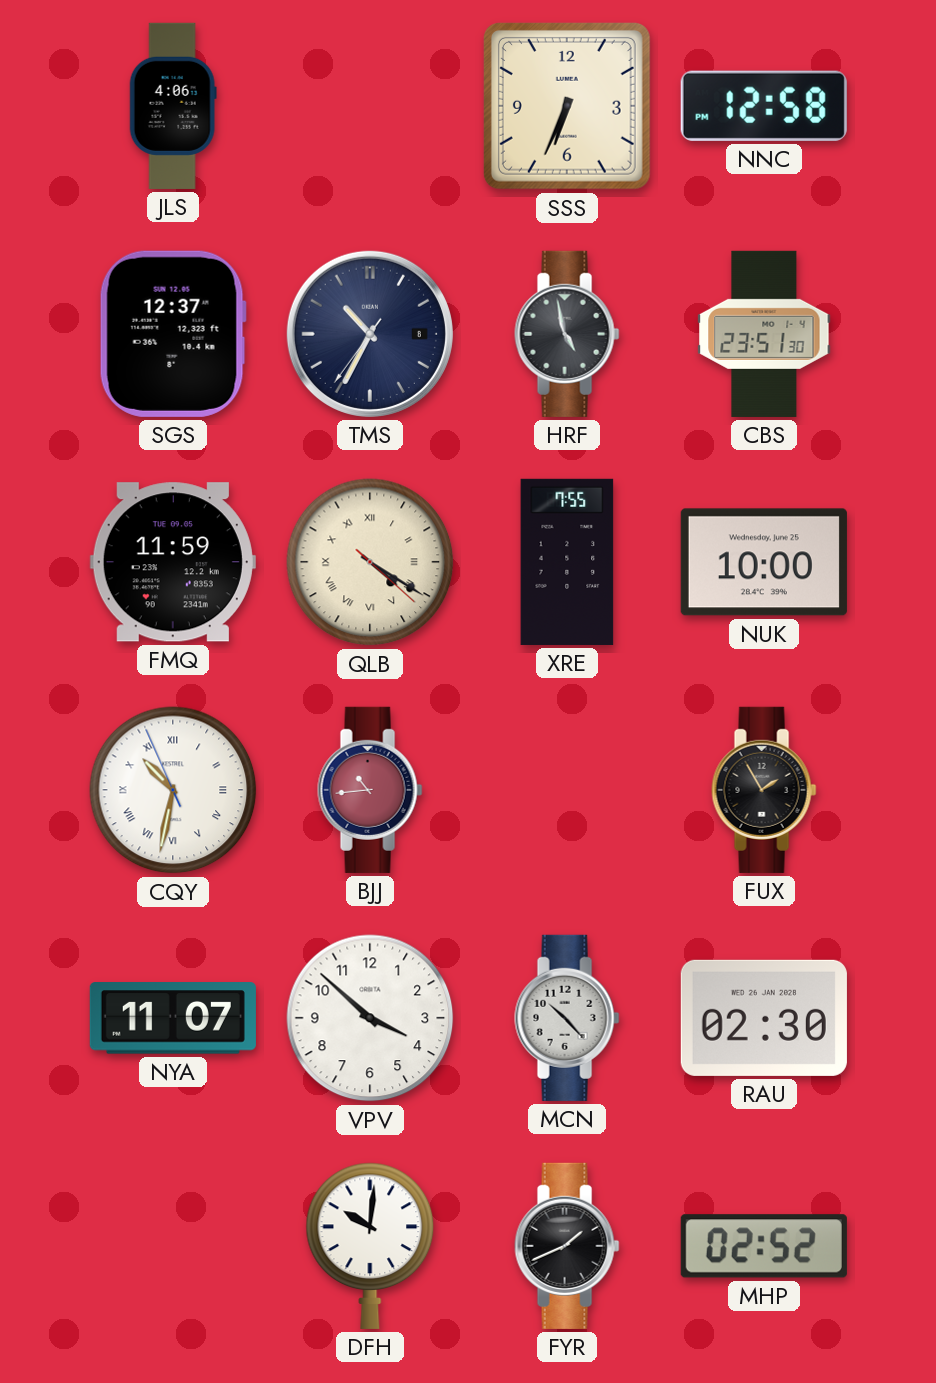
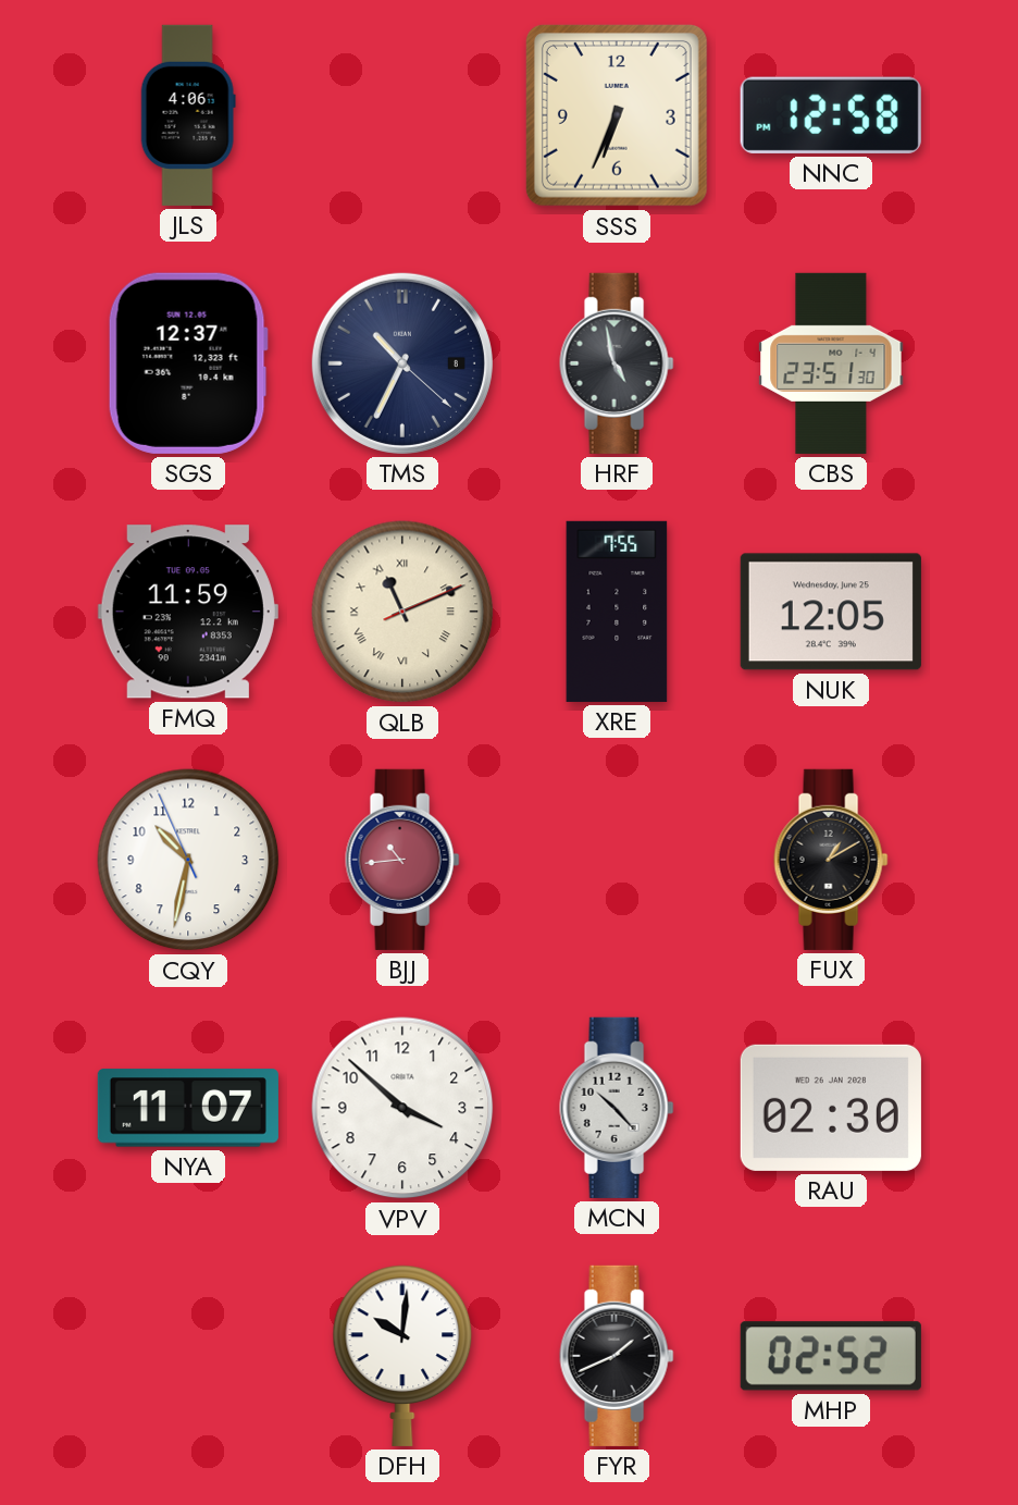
TMS: 10:34:36 -> 10:34:22 (402, 363)
QLB: 4:20 -> 11:11 (402, 612)
NUK: 10:00 -> 12:05 (831, 612)
CQY numerals: Roman -> Arabic (188, 860)
FUX: 1:55 -> 1:10 (831, 860)
